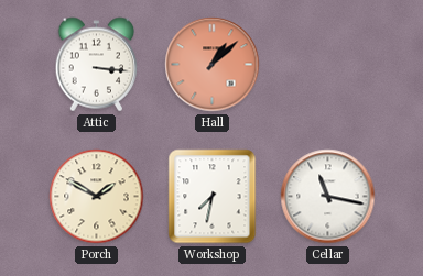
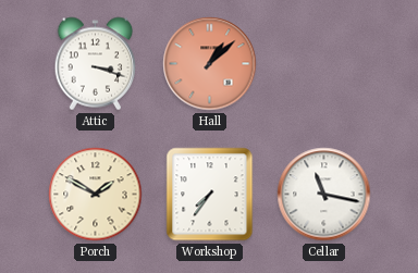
Attic: 3:16 -> 3:18 (96, 64)
Workshop: 7:32 -> 7:36 (210, 195)
